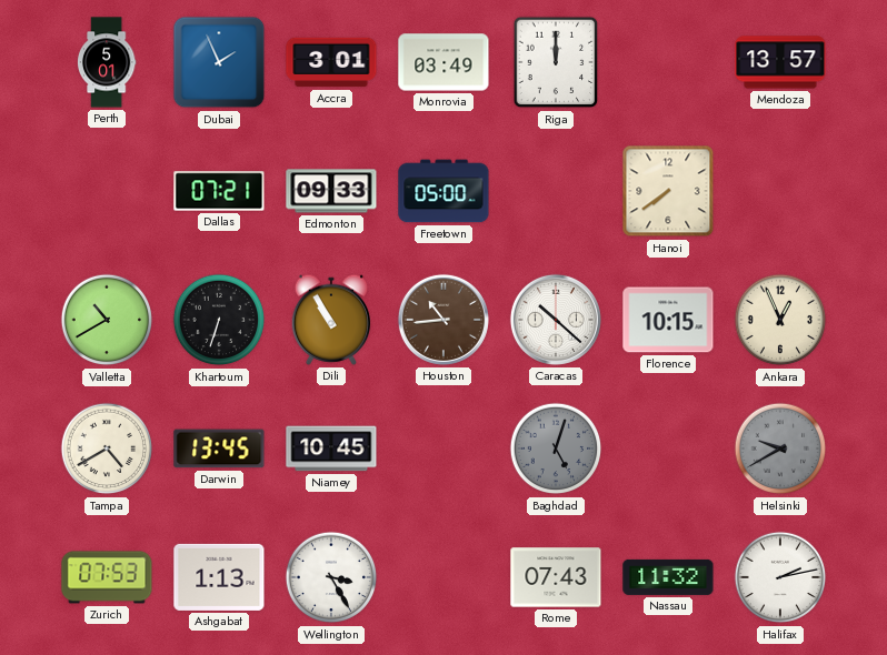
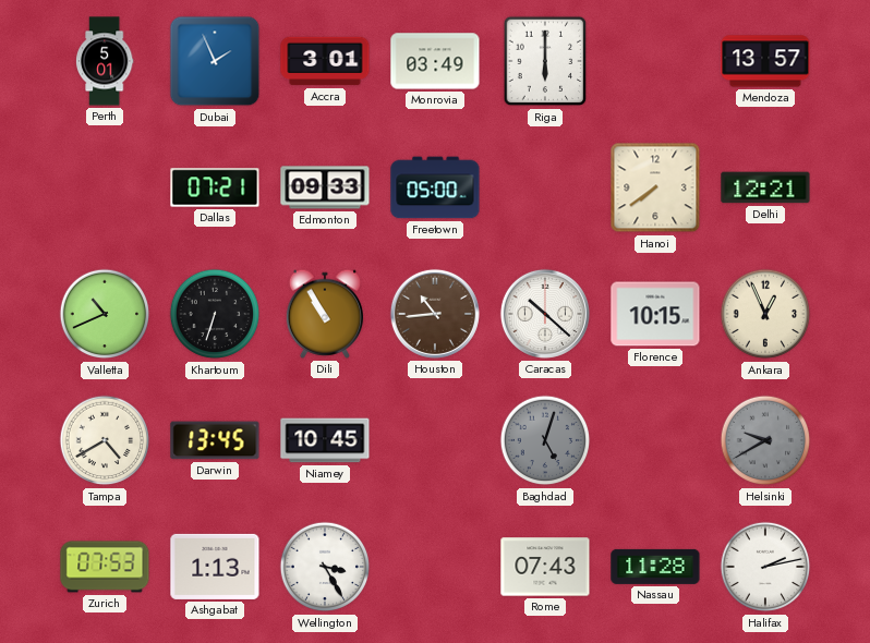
Riga: 12:00 -> 6:00 (545, 61)
Delhi: none -> 12:21 (765, 187)
Valletta: 10:40 -> 10:41 (105, 314)
Nassau: 11:32 -> 11:28 (655, 567)
